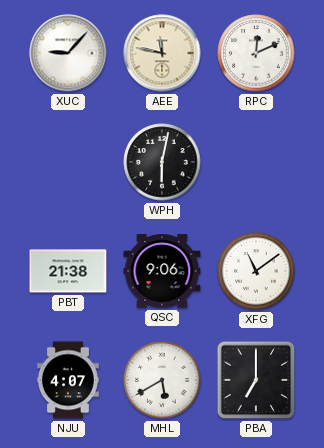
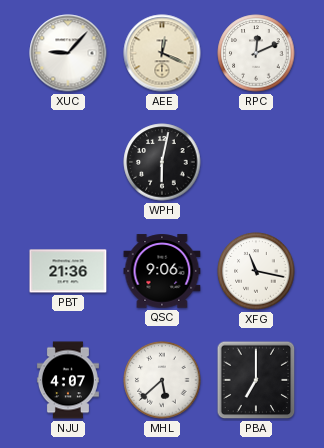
AEE: 11:47 -> 12:19 (162, 53)
PBT: 21:38 -> 21:36 (68, 271)
XFG: 11:09 -> 11:17 (256, 271)
MHL: 5:40 -> 5:38 (162, 380)
